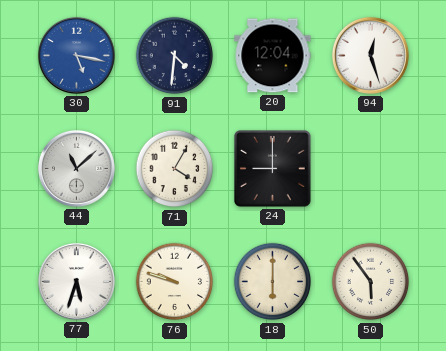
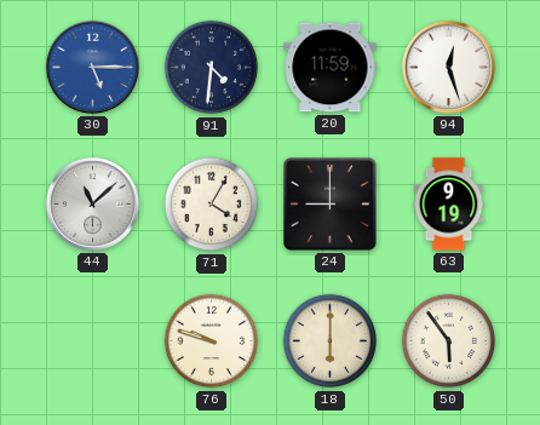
30: 5:17 -> 5:15 (92, 67)
20: 12:04 -> 11:59 (331, 68)
63: none -> 9:19 (449, 205)
77: 5:33 -> none (76, 281)
